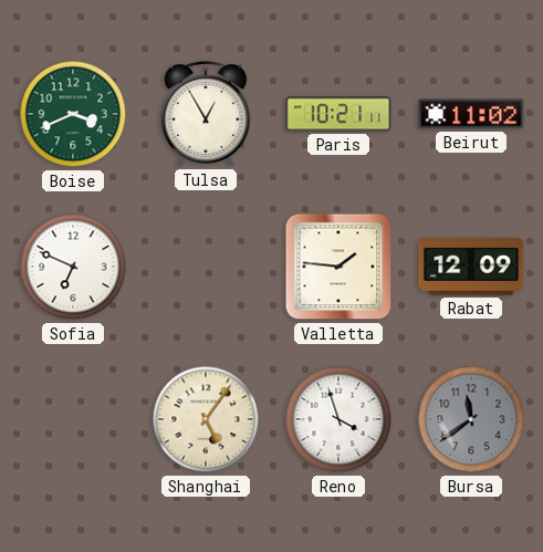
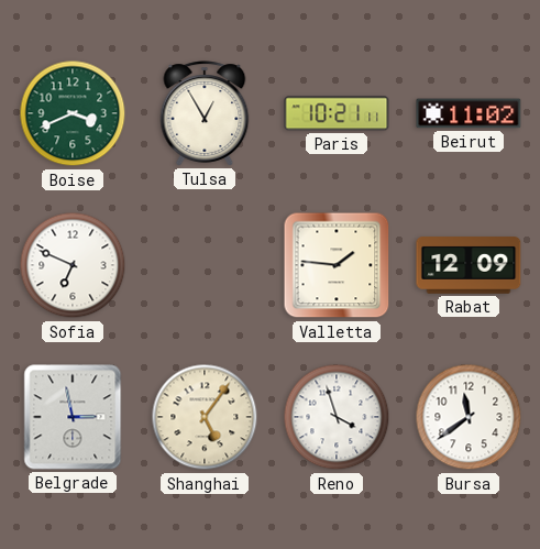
Belgrade: none -> 2:58 (73, 417)
Bursa dial: grey -> white (469, 417)
